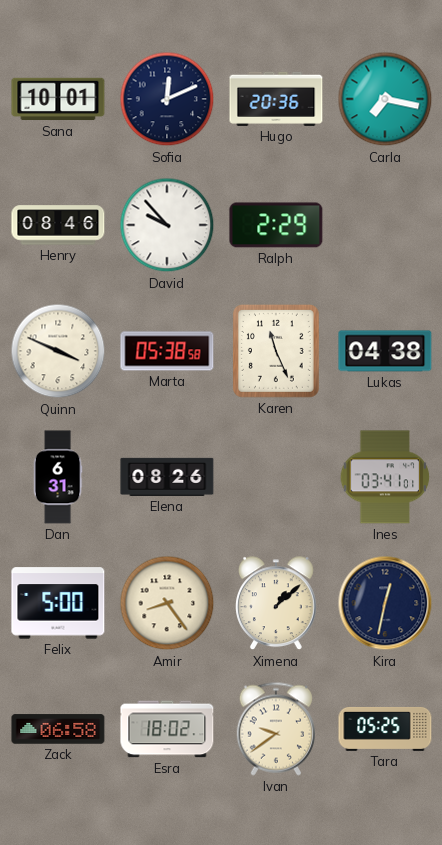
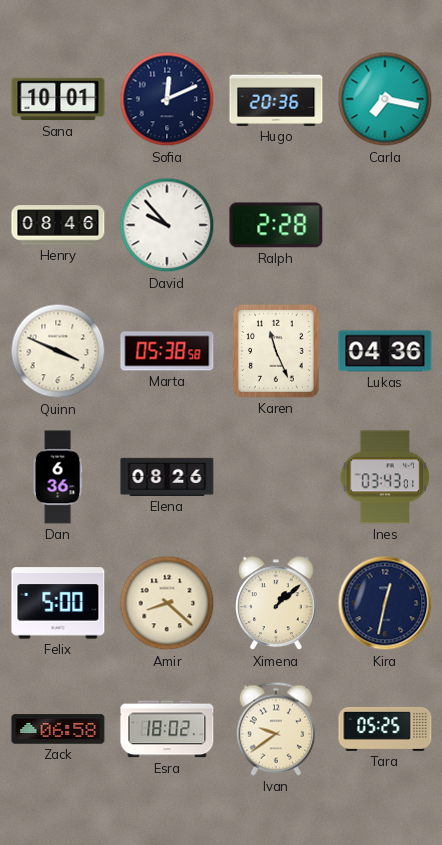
Ralph: 2:29 -> 2:28 (276, 225)
Lukas: 04:38 -> 04:36 (385, 351)
Dan: 6:31 -> 6:36 (58, 477)
Ines: 03:41 -> 03:43 (385, 477)
Amir: 8:24 -> 8:22 (167, 603)
